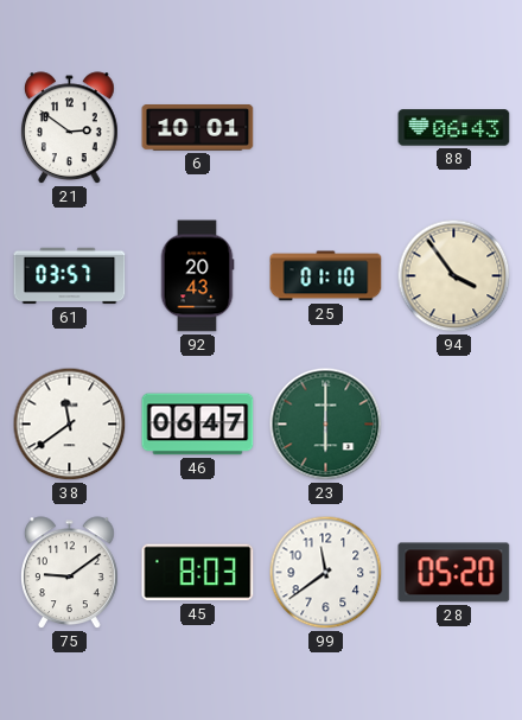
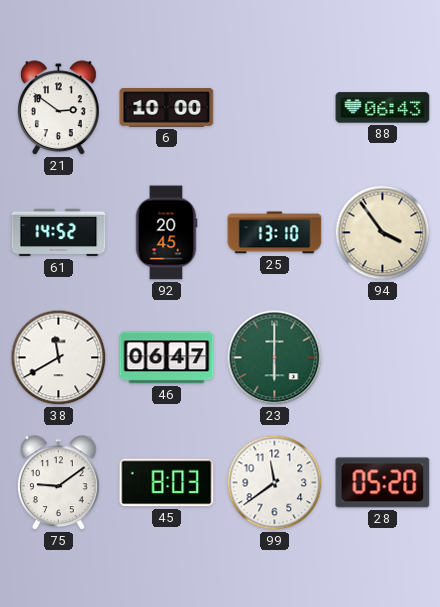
6: 10:01 -> 10:00 (167, 108)
61: 03:57 -> 14:52 (59, 233)
92: 20:43 -> 20:45 (166, 233)
25: 01:10 -> 13:10 (275, 233)
38: 11:39 -> 11:40 (59, 358)
